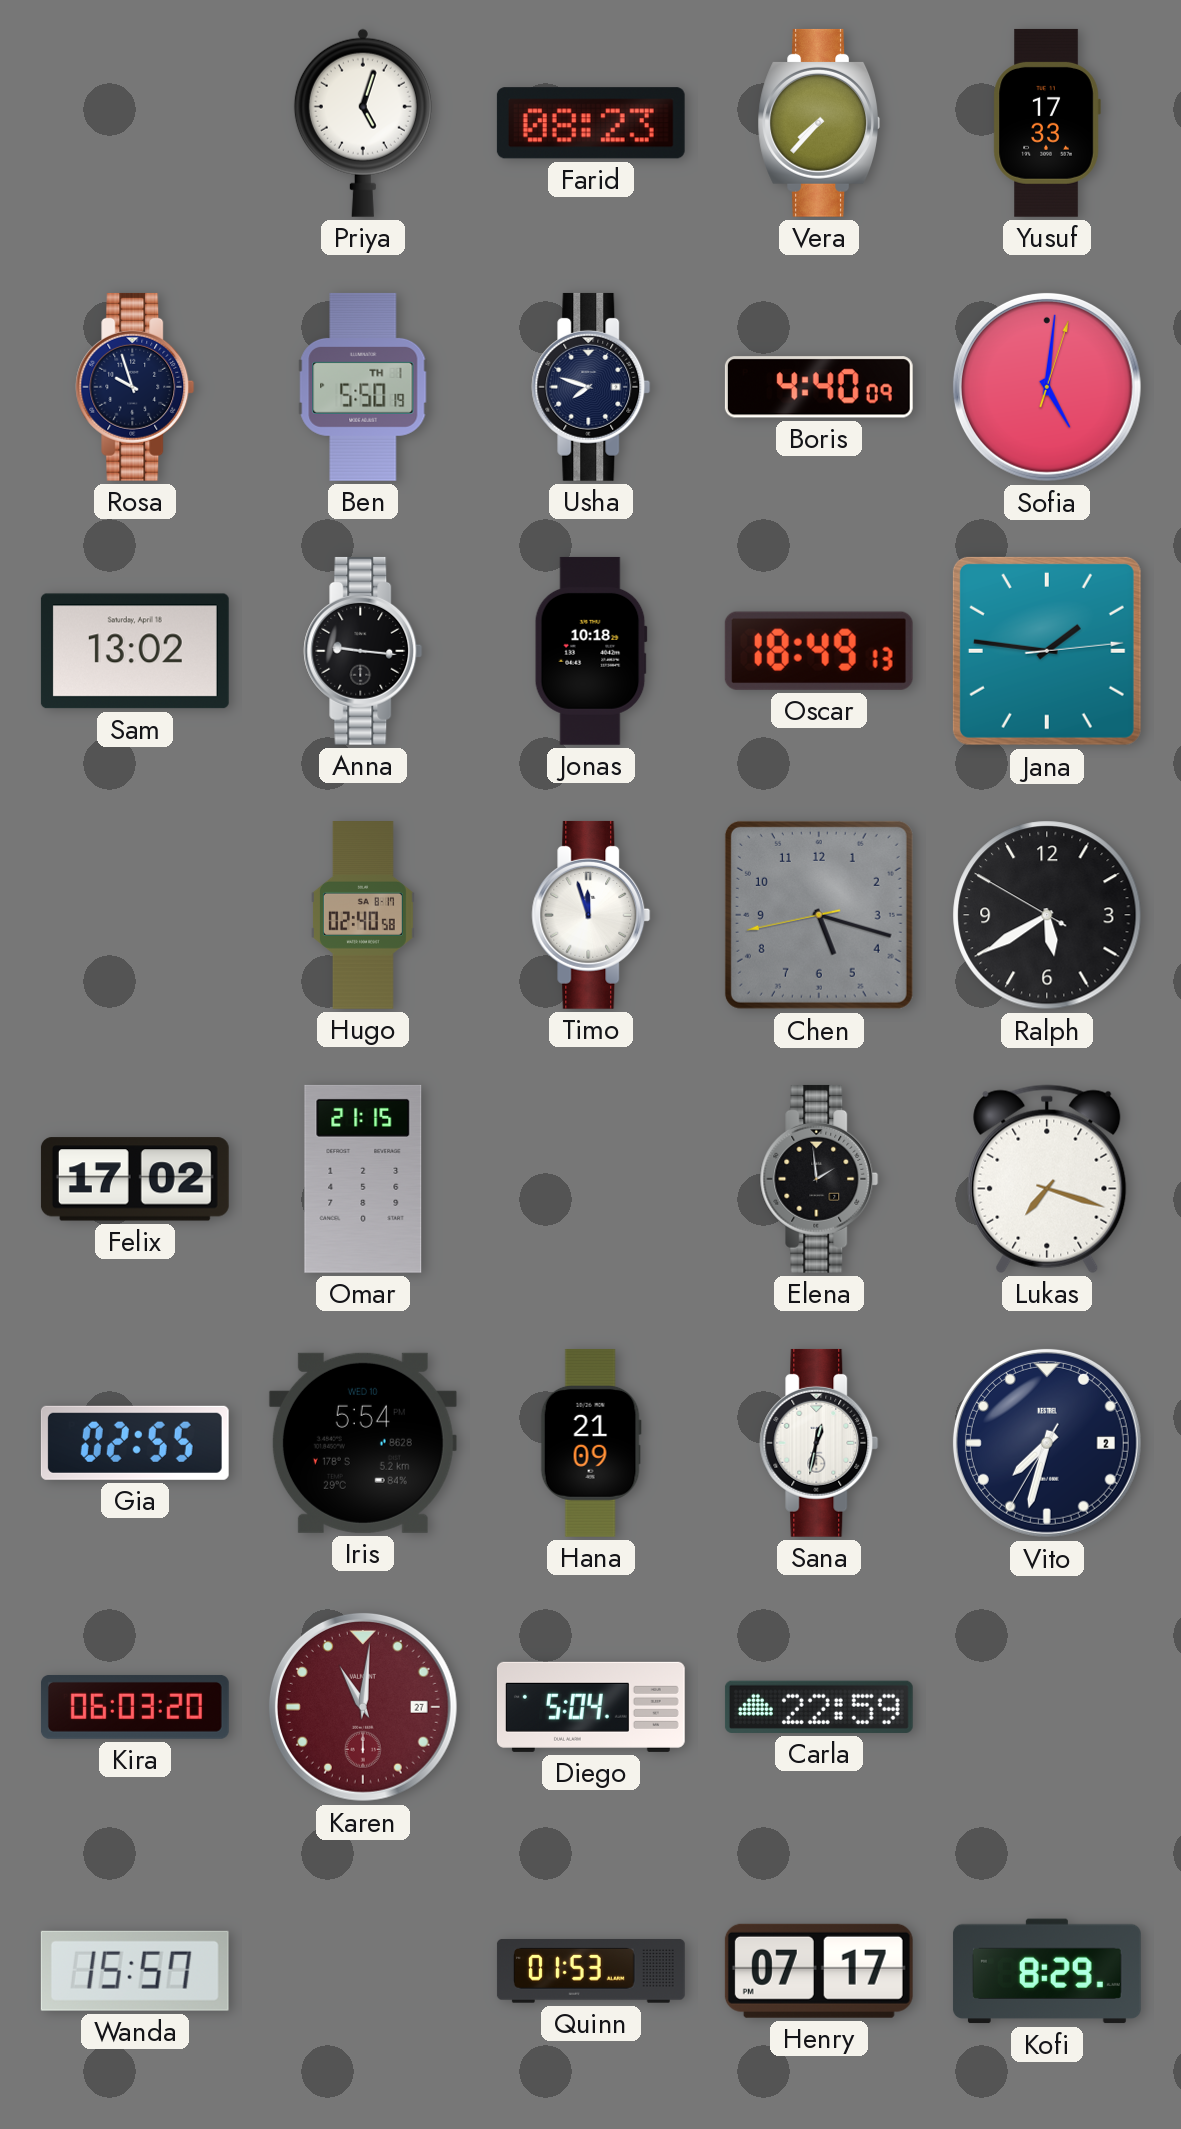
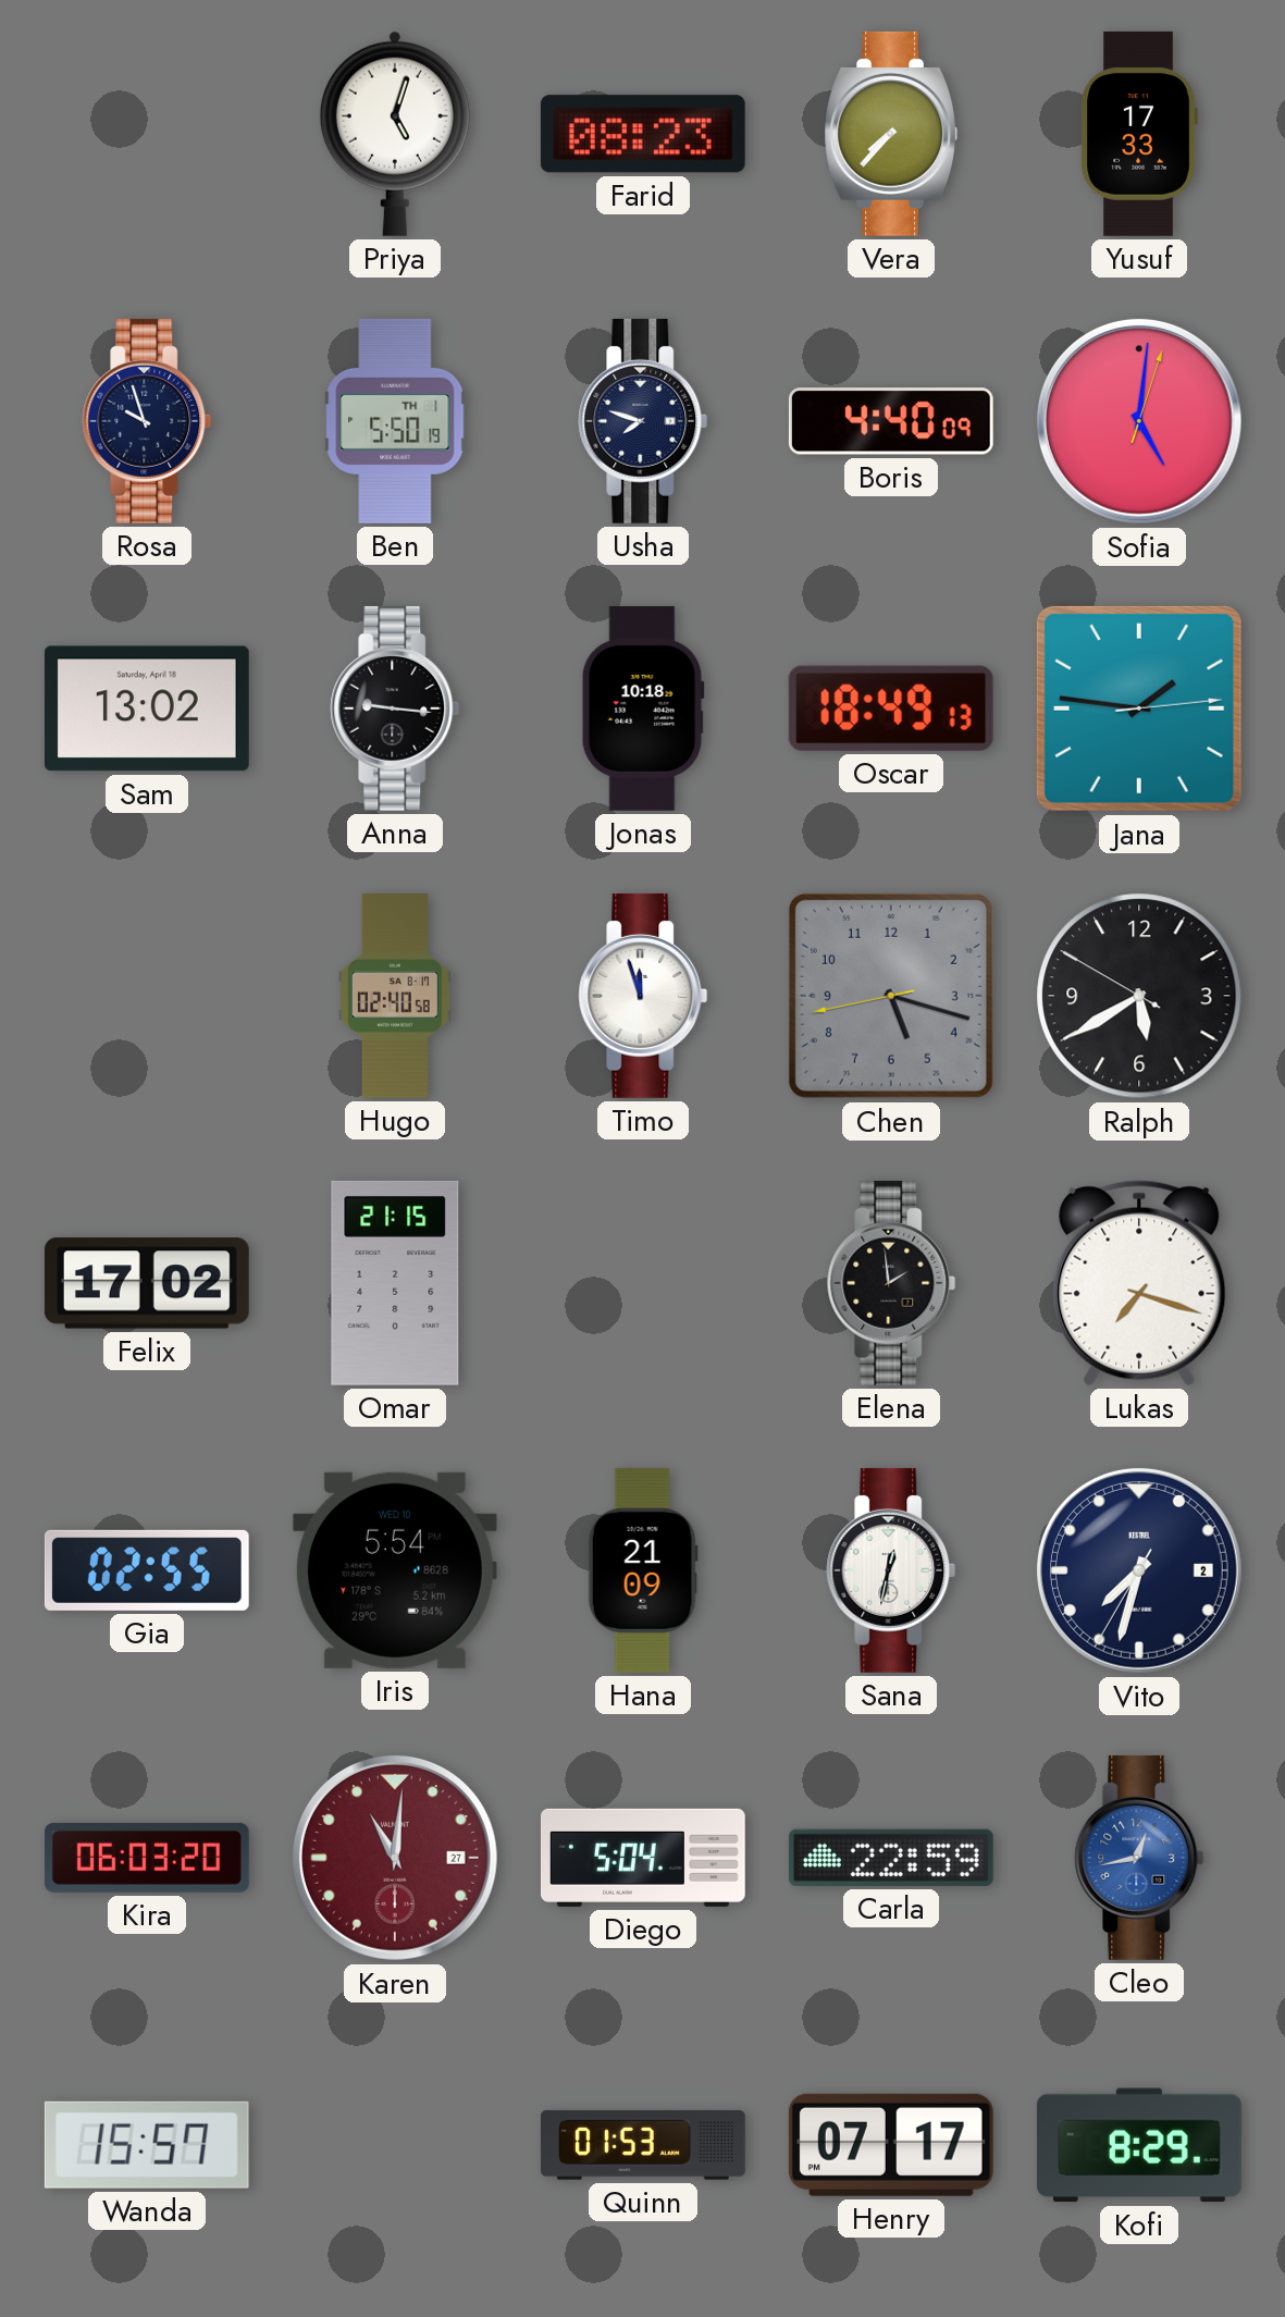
Cleo: none -> 12:43 (1139, 1858)
